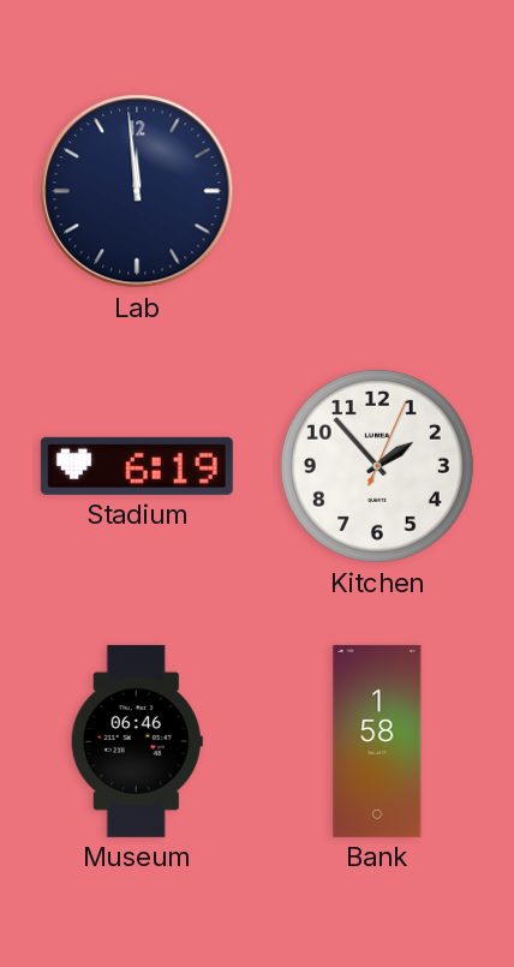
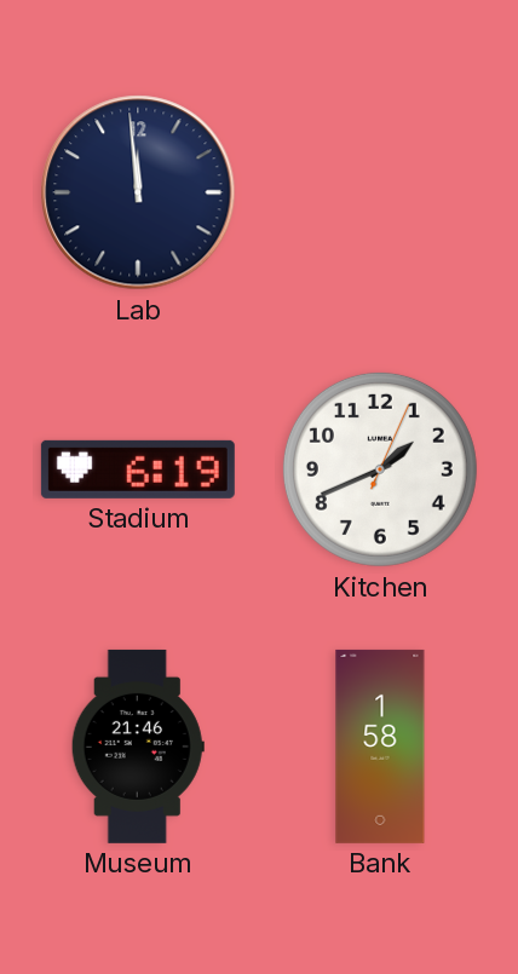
Kitchen: 1:53 -> 1:41 (380, 469)
Museum: 06:46 -> 21:46 (138, 747)
